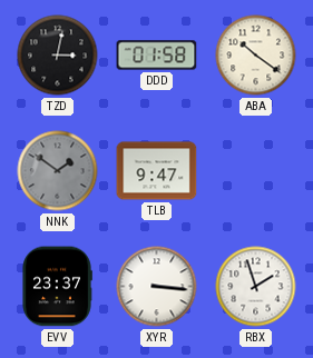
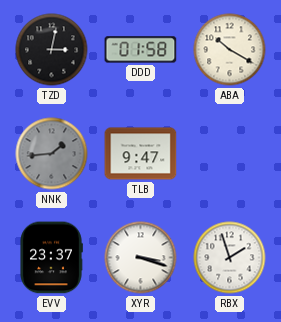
ABA: 10:21 -> 10:20 (230, 50)
NNK: 1:51 -> 1:44 (52, 154)
XYR: 3:16 -> 3:18 (141, 258)
